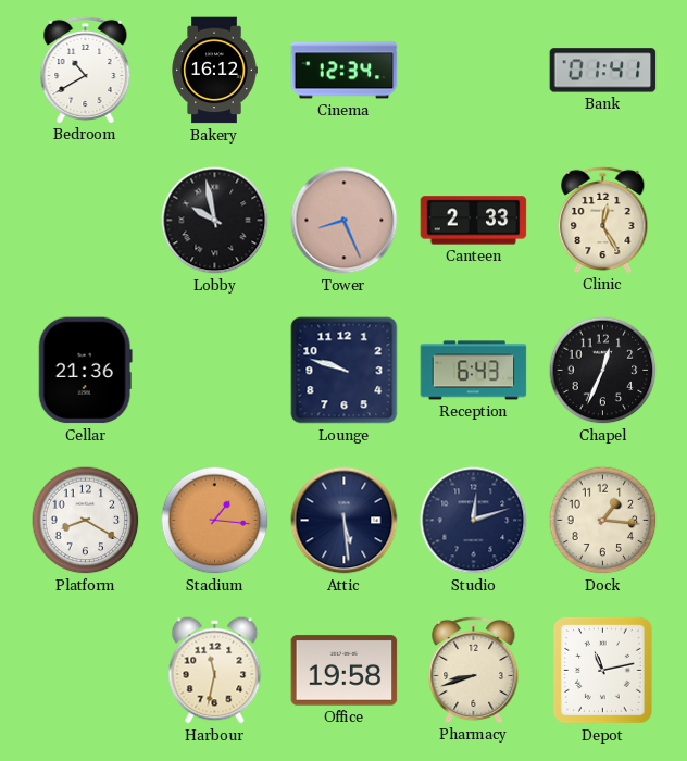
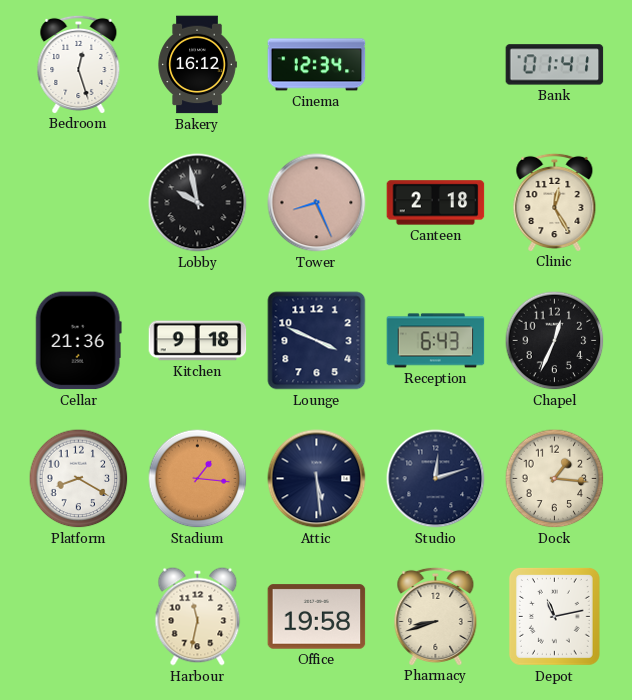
Bedroom: 10:40 -> 12:27 (79, 64)
Canteen: 2:33 -> 2:18 (436, 203)
Kitchen: none -> 9:18 (198, 341)
Lounge: 9:48 -> 3:49 (317, 341)
